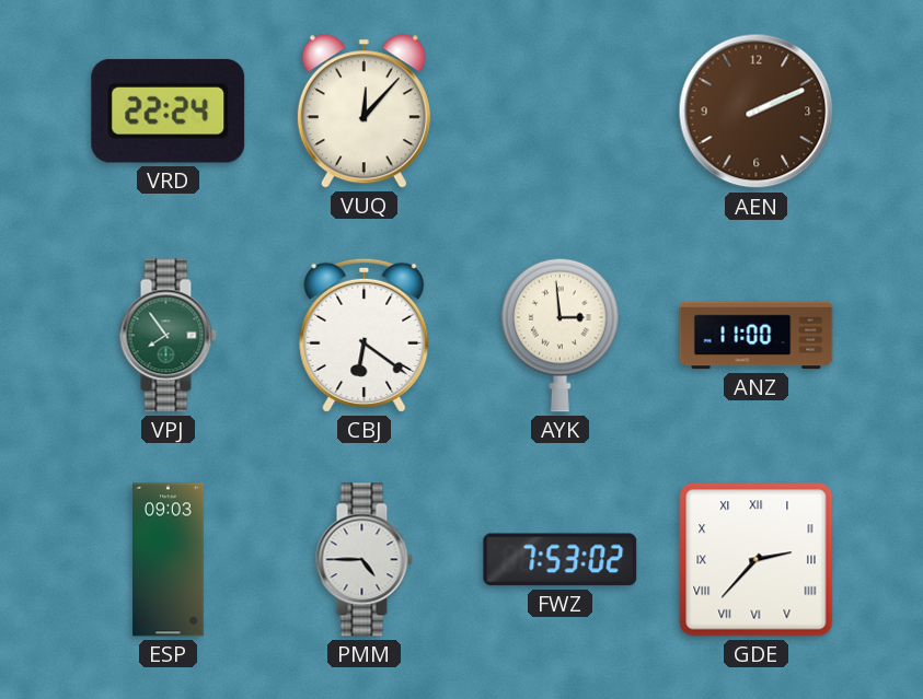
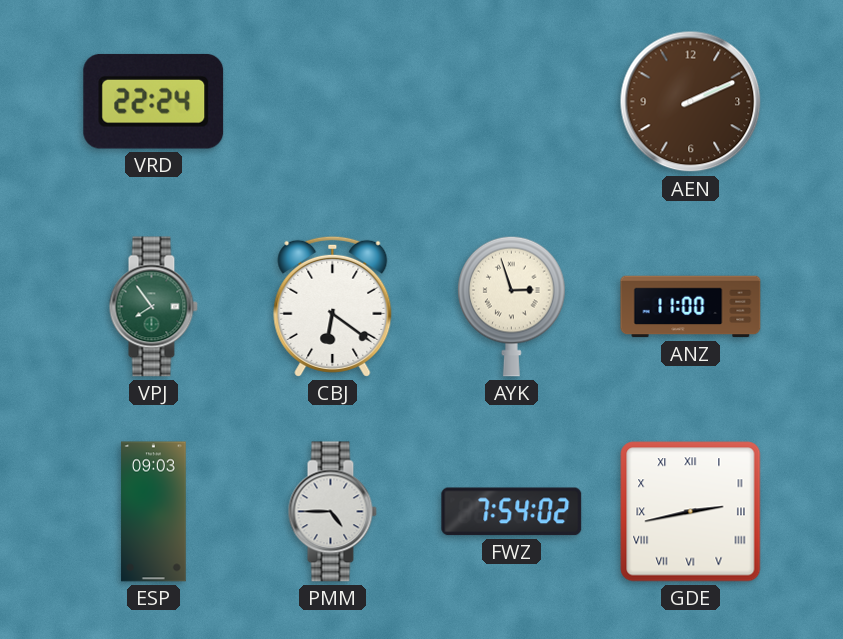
VUQ: 12:07 -> none (364, 112)
AYK: 2:59 -> 2:57 (512, 306)
FWZ: 7:53 -> 7:54 (512, 512)
GDE: 2:37 -> 2:43 (691, 512)
